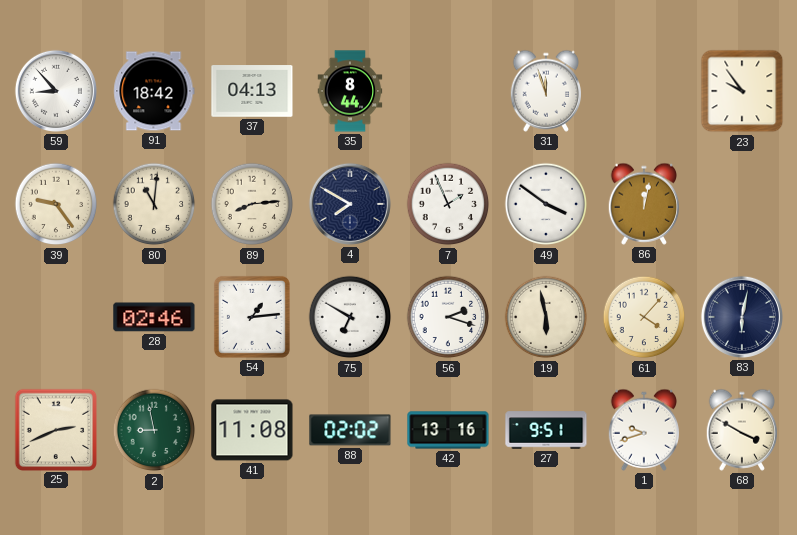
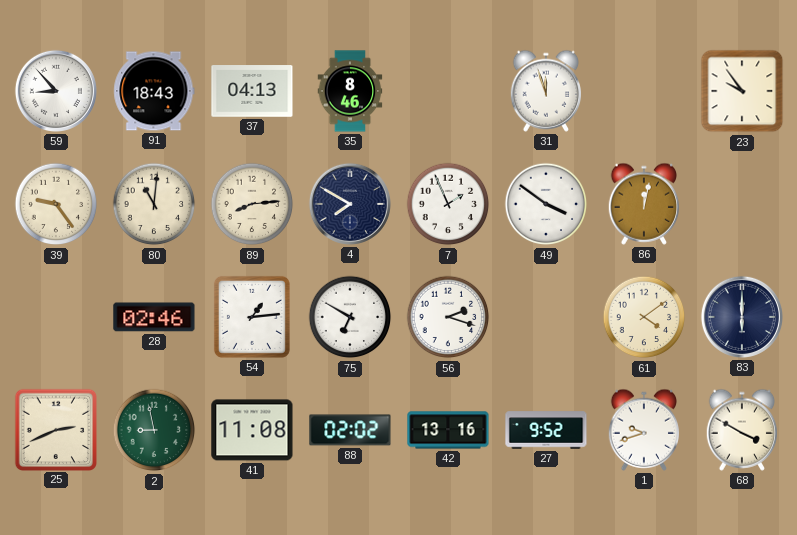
91: 18:42 -> 18:43 (154, 91)
35: 8:44 -> 8:46 (350, 91)
19: 5:58 -> none (546, 317)
61: 4:07 -> 4:09 (644, 317)
83: 6:02 -> 6:00 (742, 317)
27: 9:51 -> 9:52 (546, 430)
